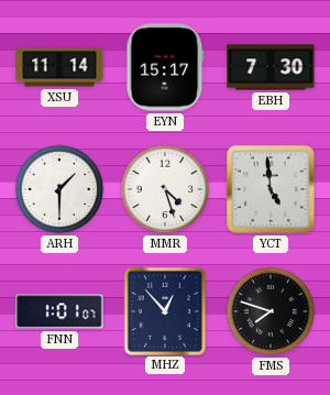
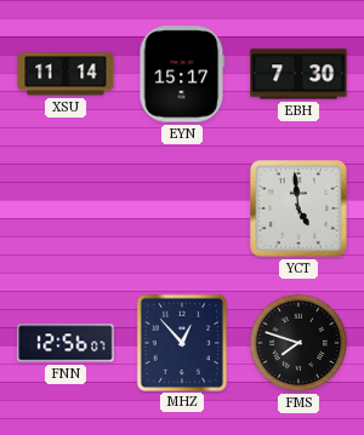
ARH: 1:30 -> none (59, 189)
MMR: 4:27 -> none (165, 189)
FNN: 1:01 -> 12:56 (66, 343)
